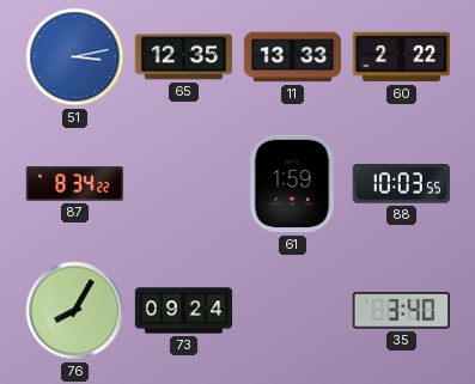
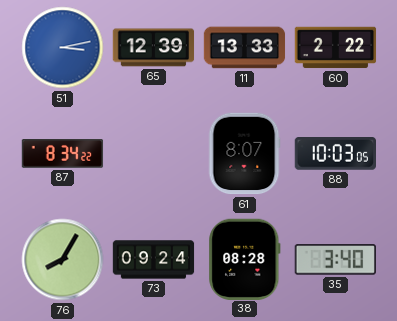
65: 12:35 -> 12:39 (154, 48)
61: 1:59 -> 8:07 (244, 154)
88: 10:03:55 -> 10:03:05 (335, 154)
38: none -> 08:28 (245, 259)
